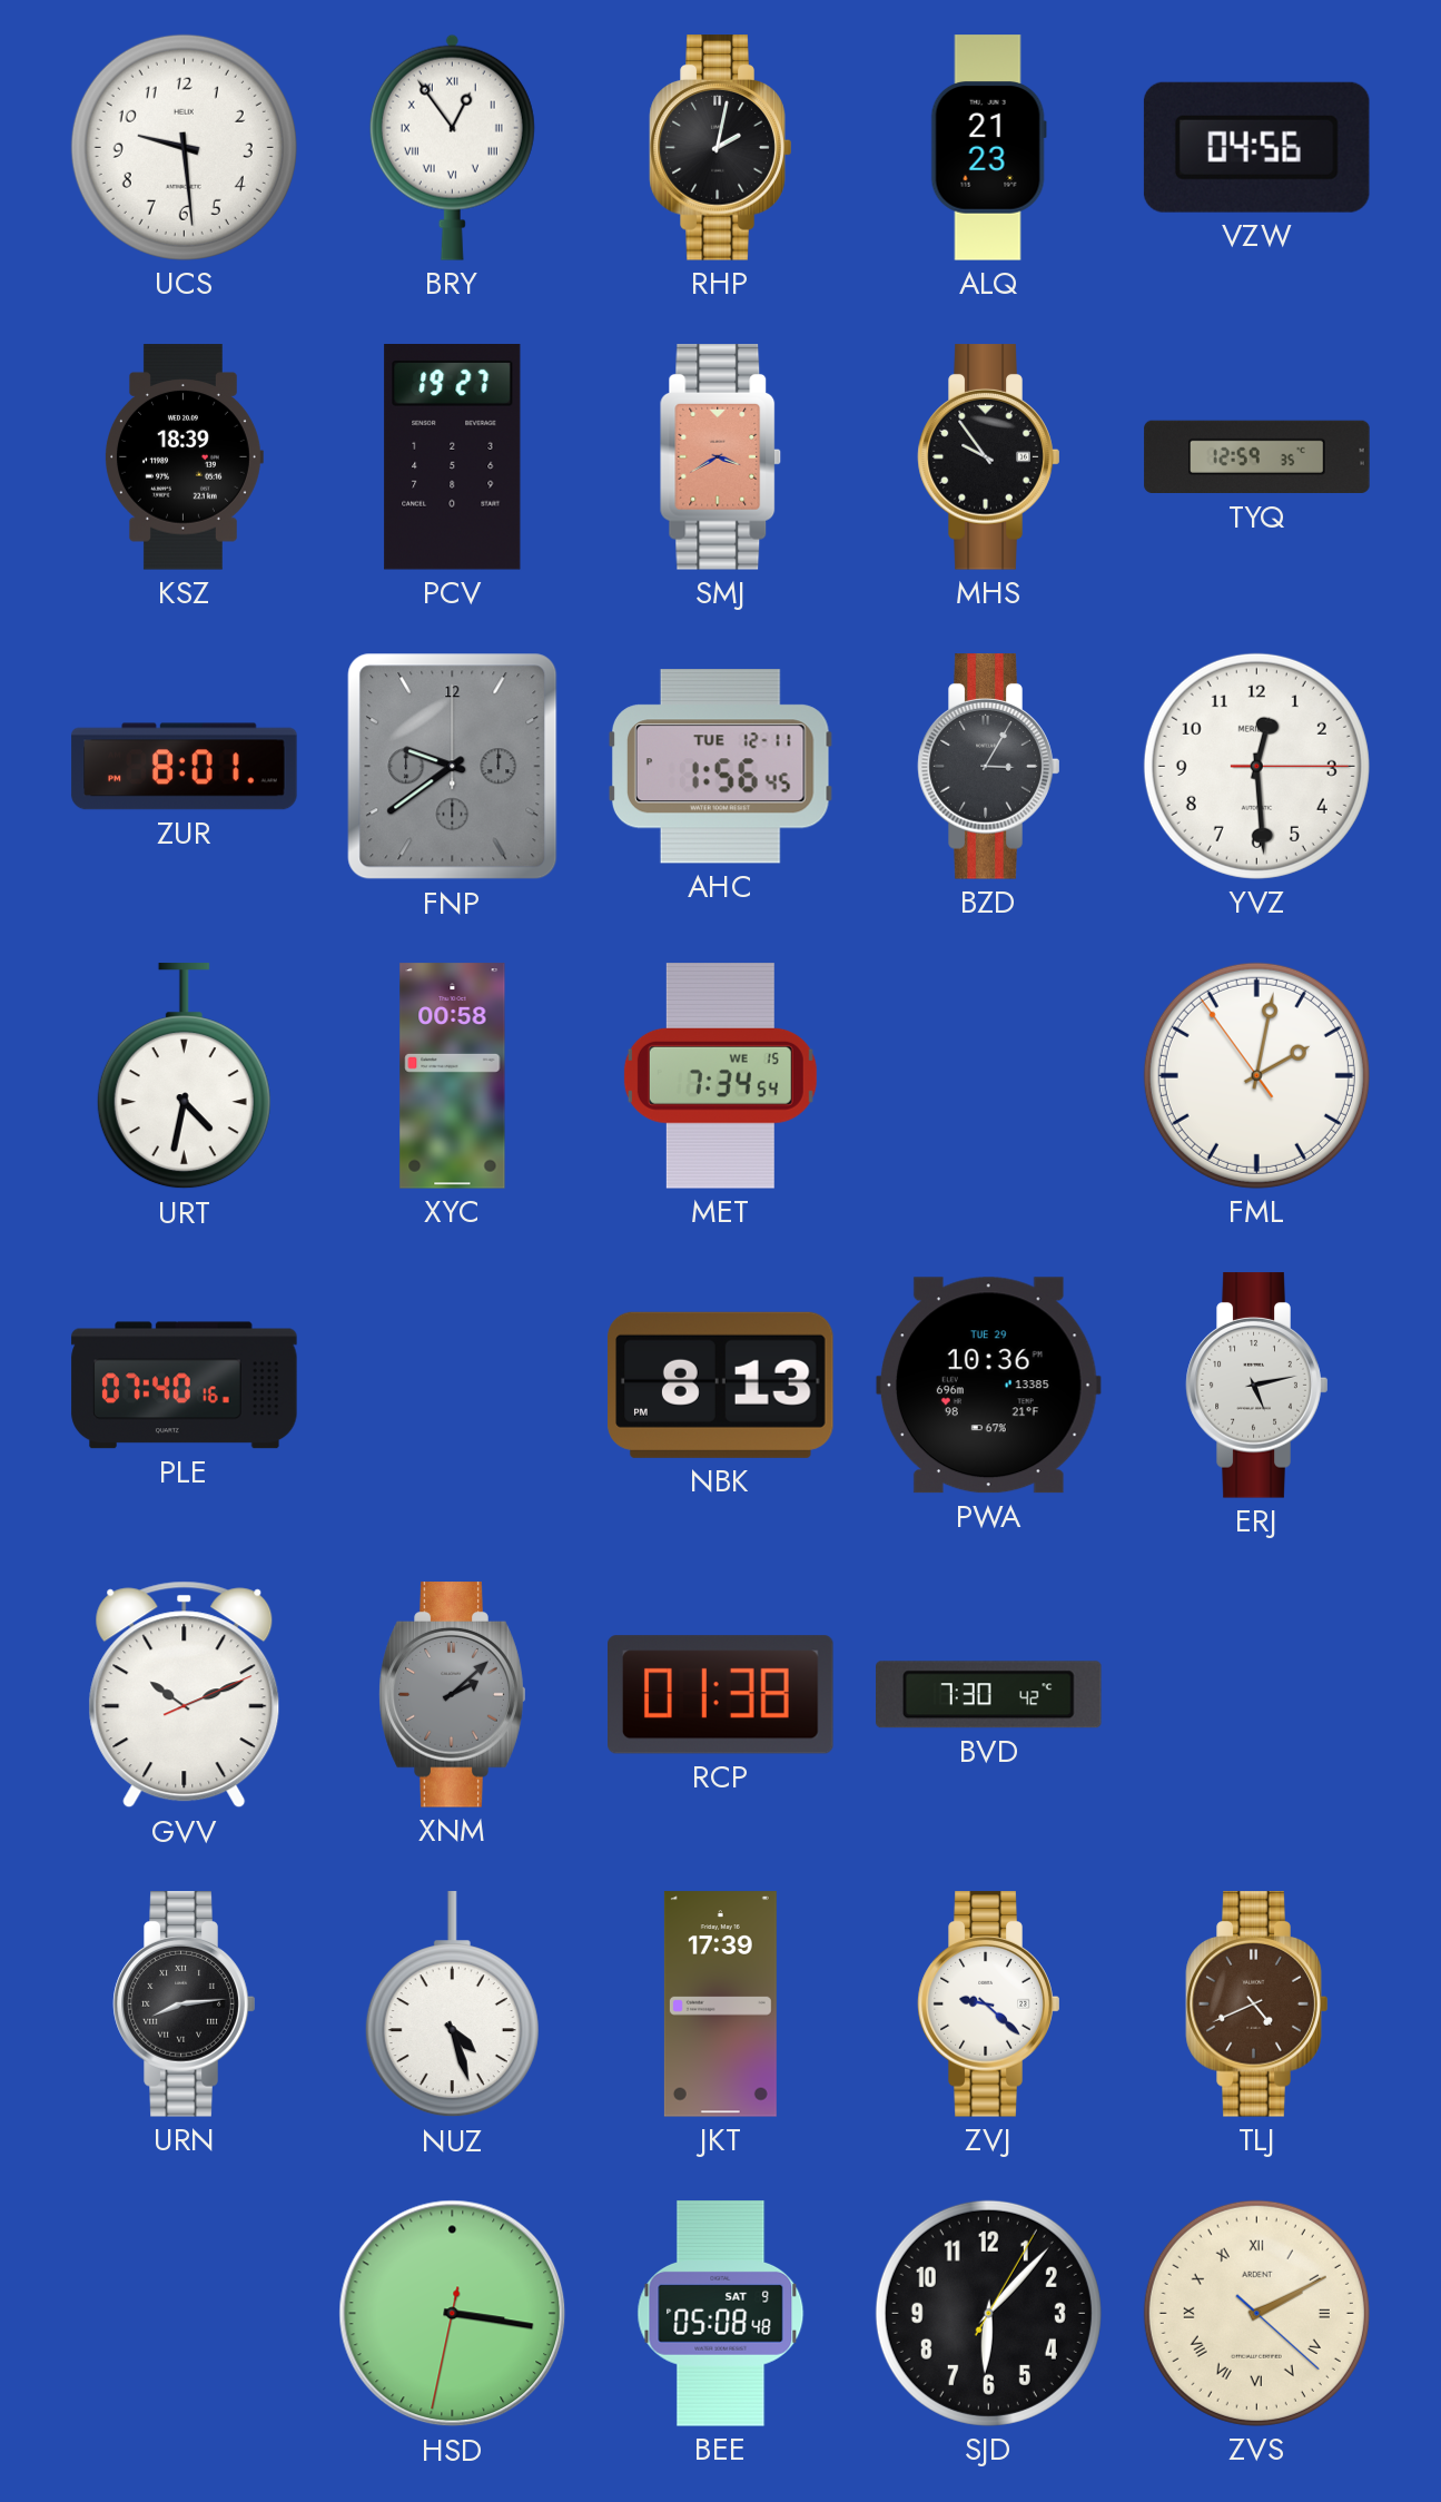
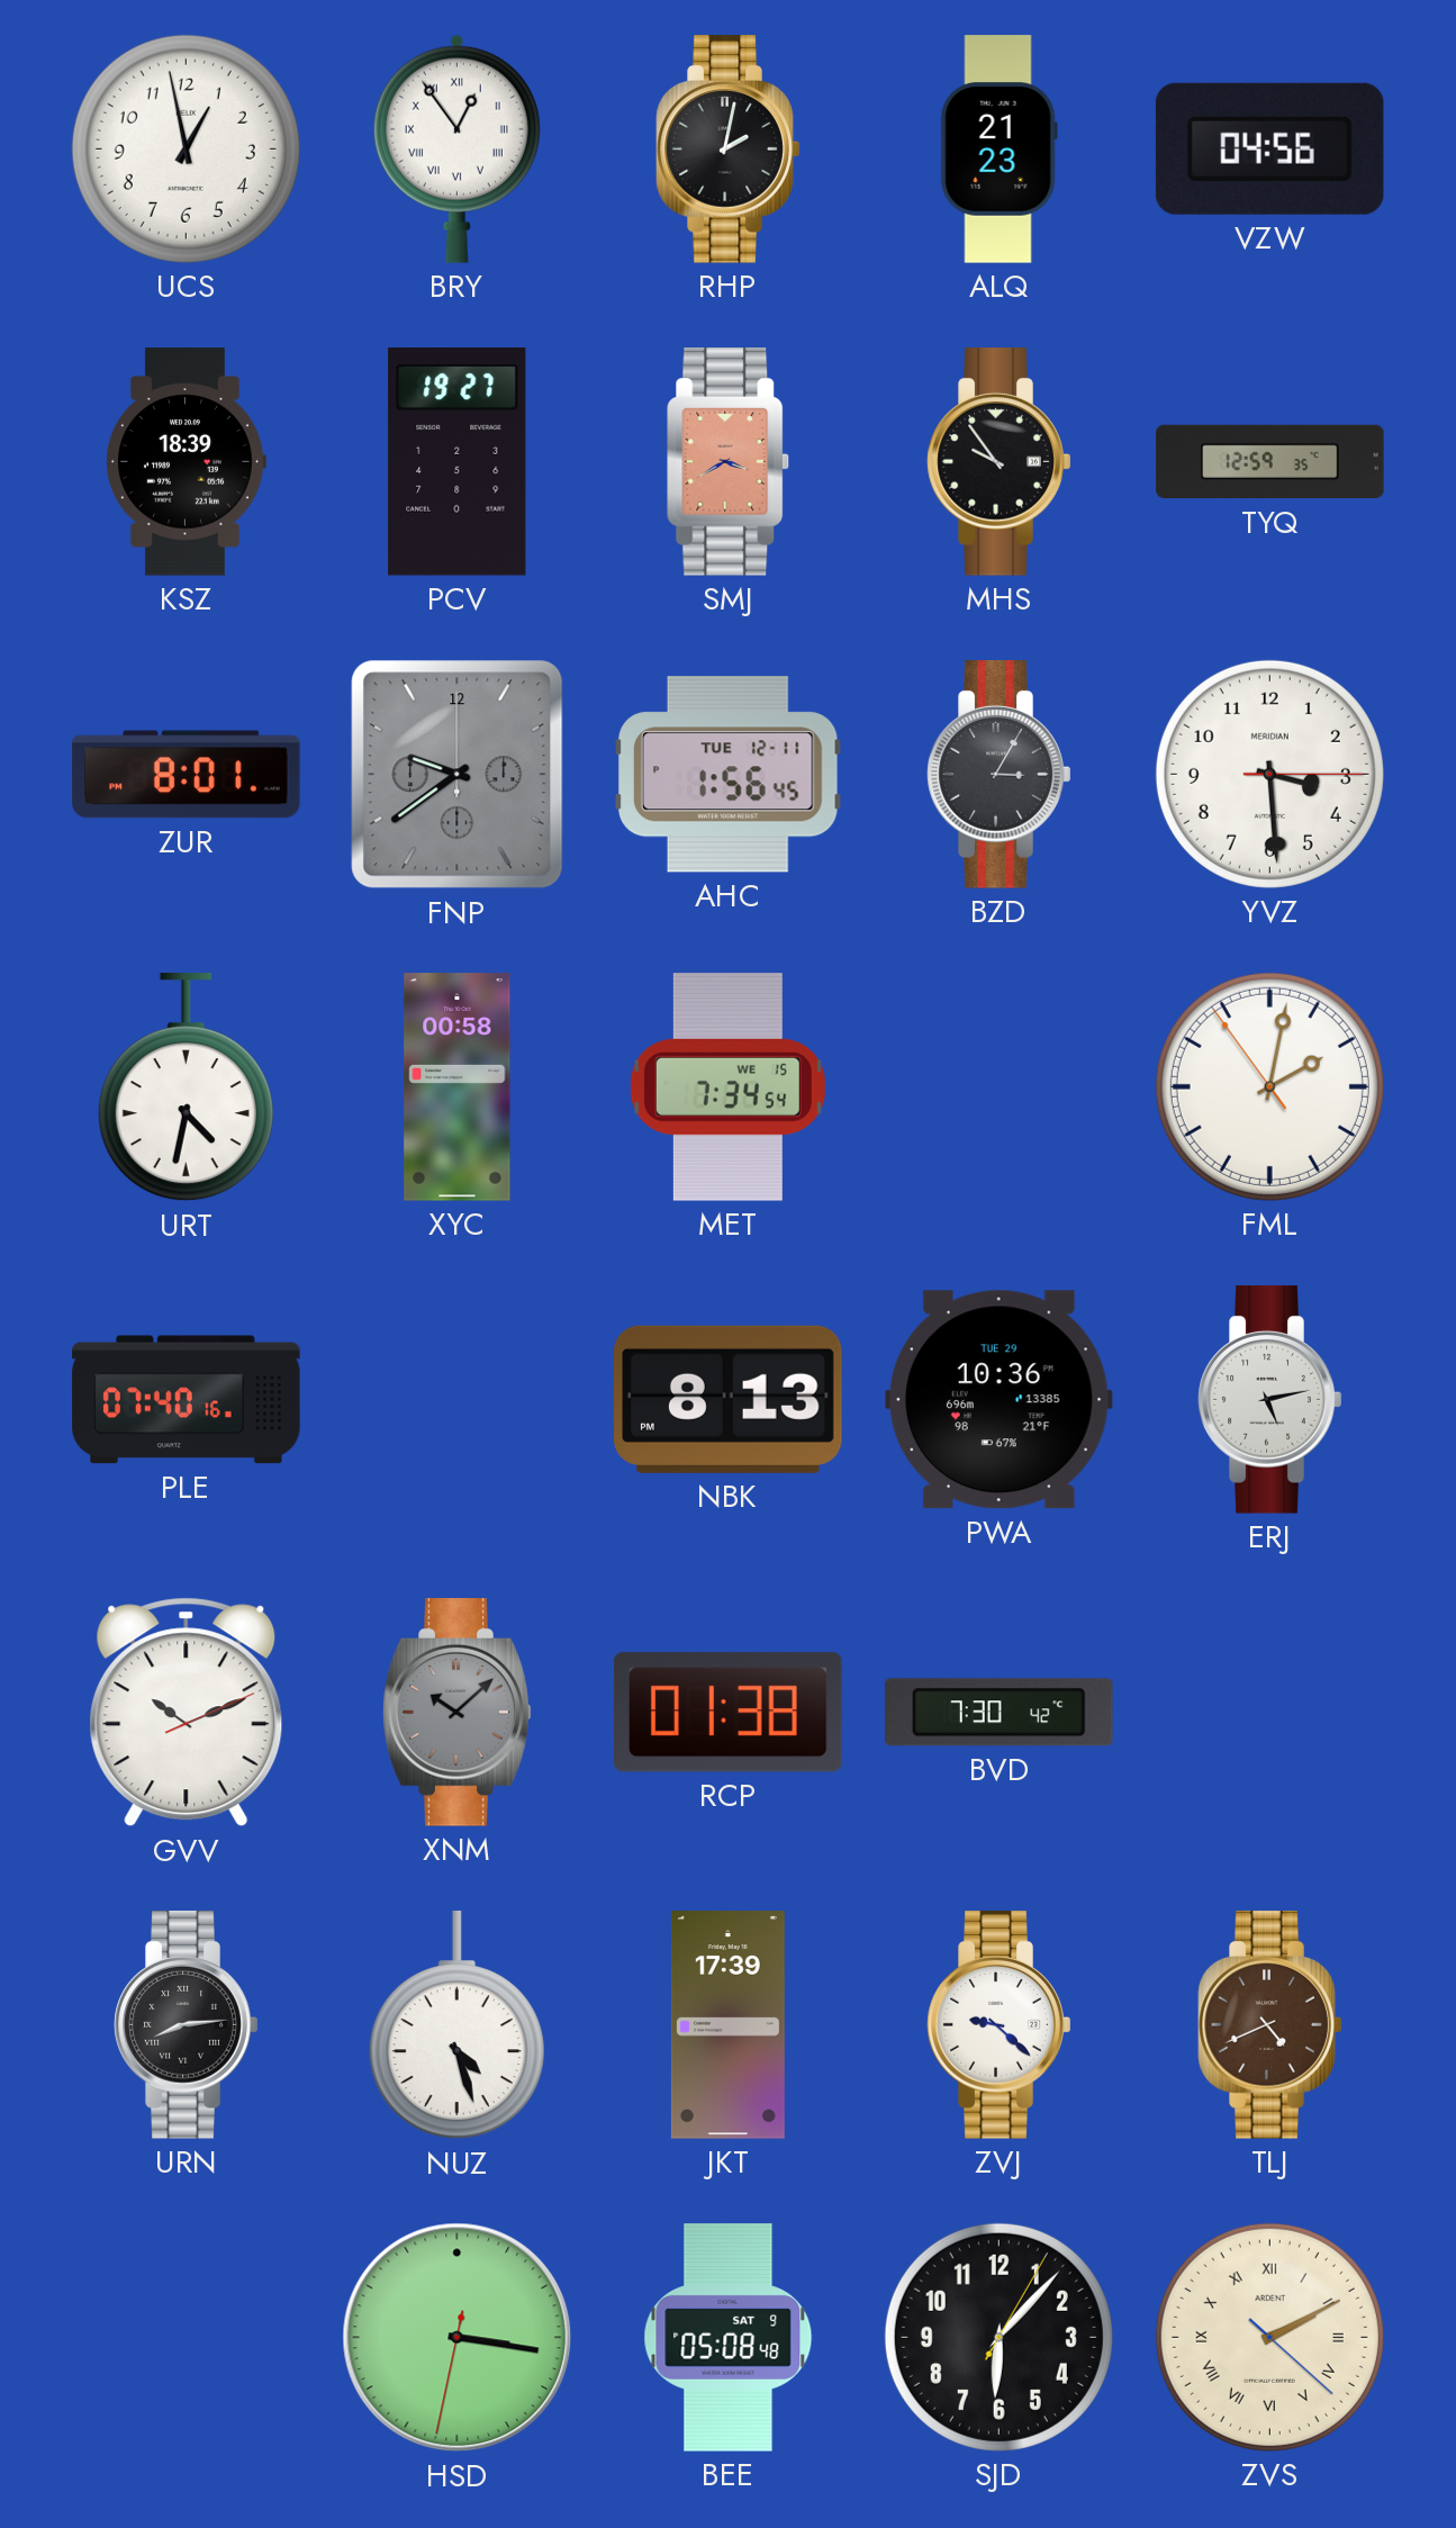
UCS: 9:29 -> 12:58 (186, 148)
YVZ: 12:29 -> 3:29 (1269, 774)
XNM: 2:08 -> 10:08 (458, 1713)
